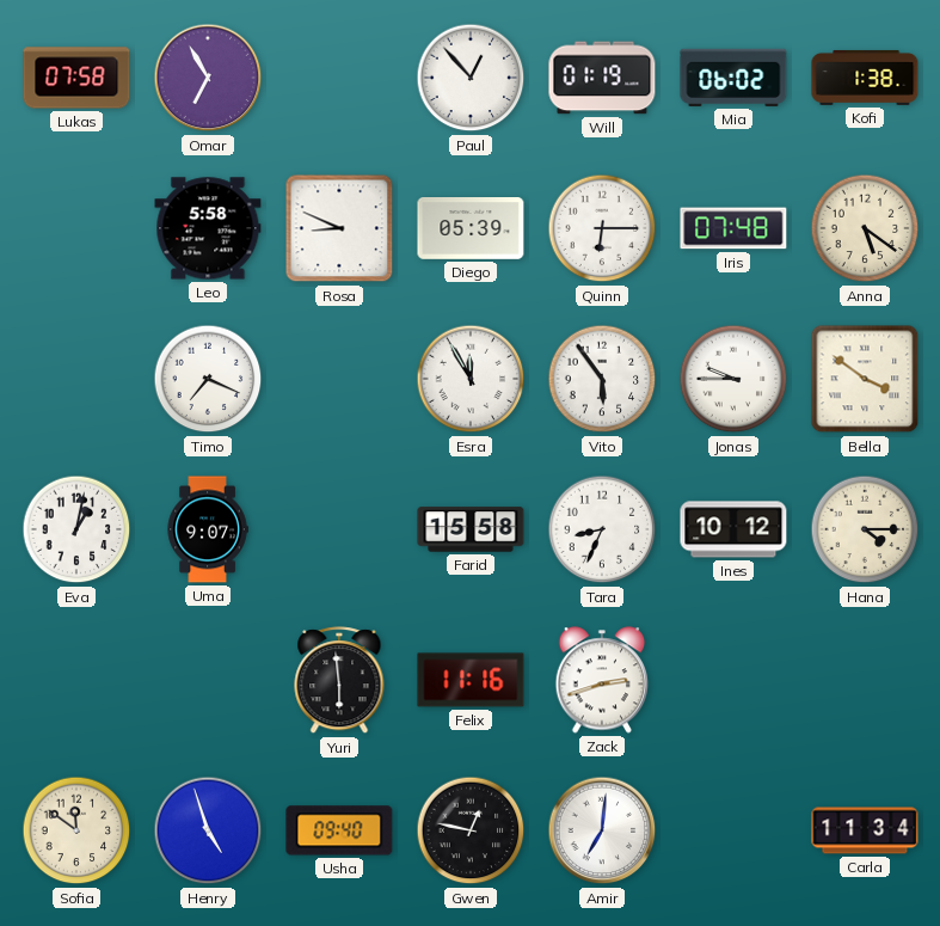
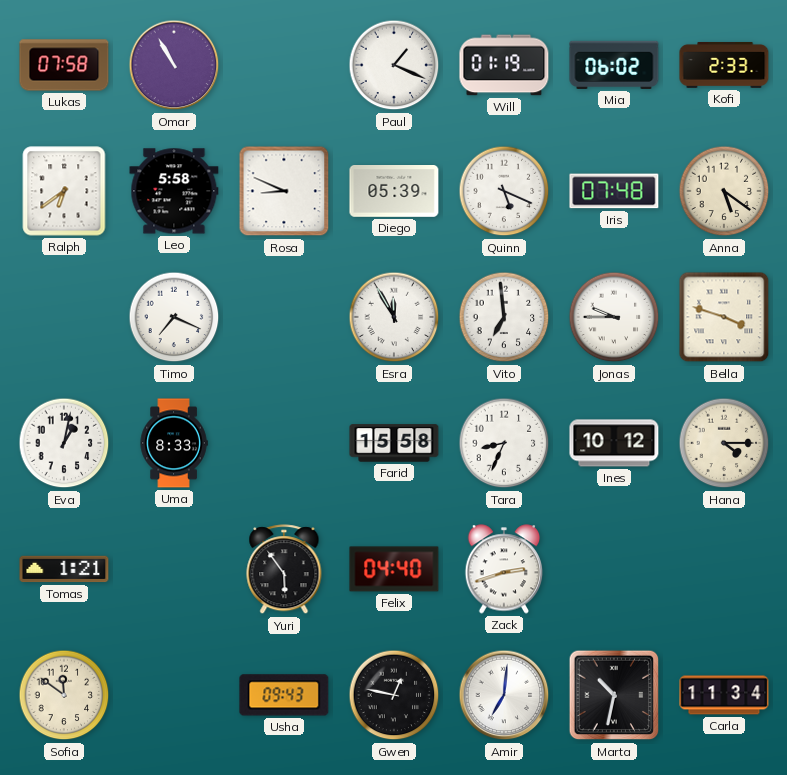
Omar: 6:55 -> 10:55 (174, 65)
Paul: 12:53 -> 1:19 (394, 65)
Kofi: 1:38 -> 2:33 (724, 65)
Ralph: none -> 6:39 (64, 191)
Quinn: 6:15 -> 5:19 (504, 191)
Vito: 5:54 -> 6:59 (504, 317)
Bella: 3:51 -> 3:48 (724, 317)
Uma: 9:07 -> 8:33 (174, 443)
Tomas: none -> 1:21 (64, 569)
Yuri: 5:59 -> 5:54 (284, 570)
Felix: 11:16 -> 04:40 (394, 569)
Henry: 4:57 -> none (208, 830)
Usha: 09:40 -> 09:43 (284, 695)
Marta: none -> 10:32 (614, 695)
